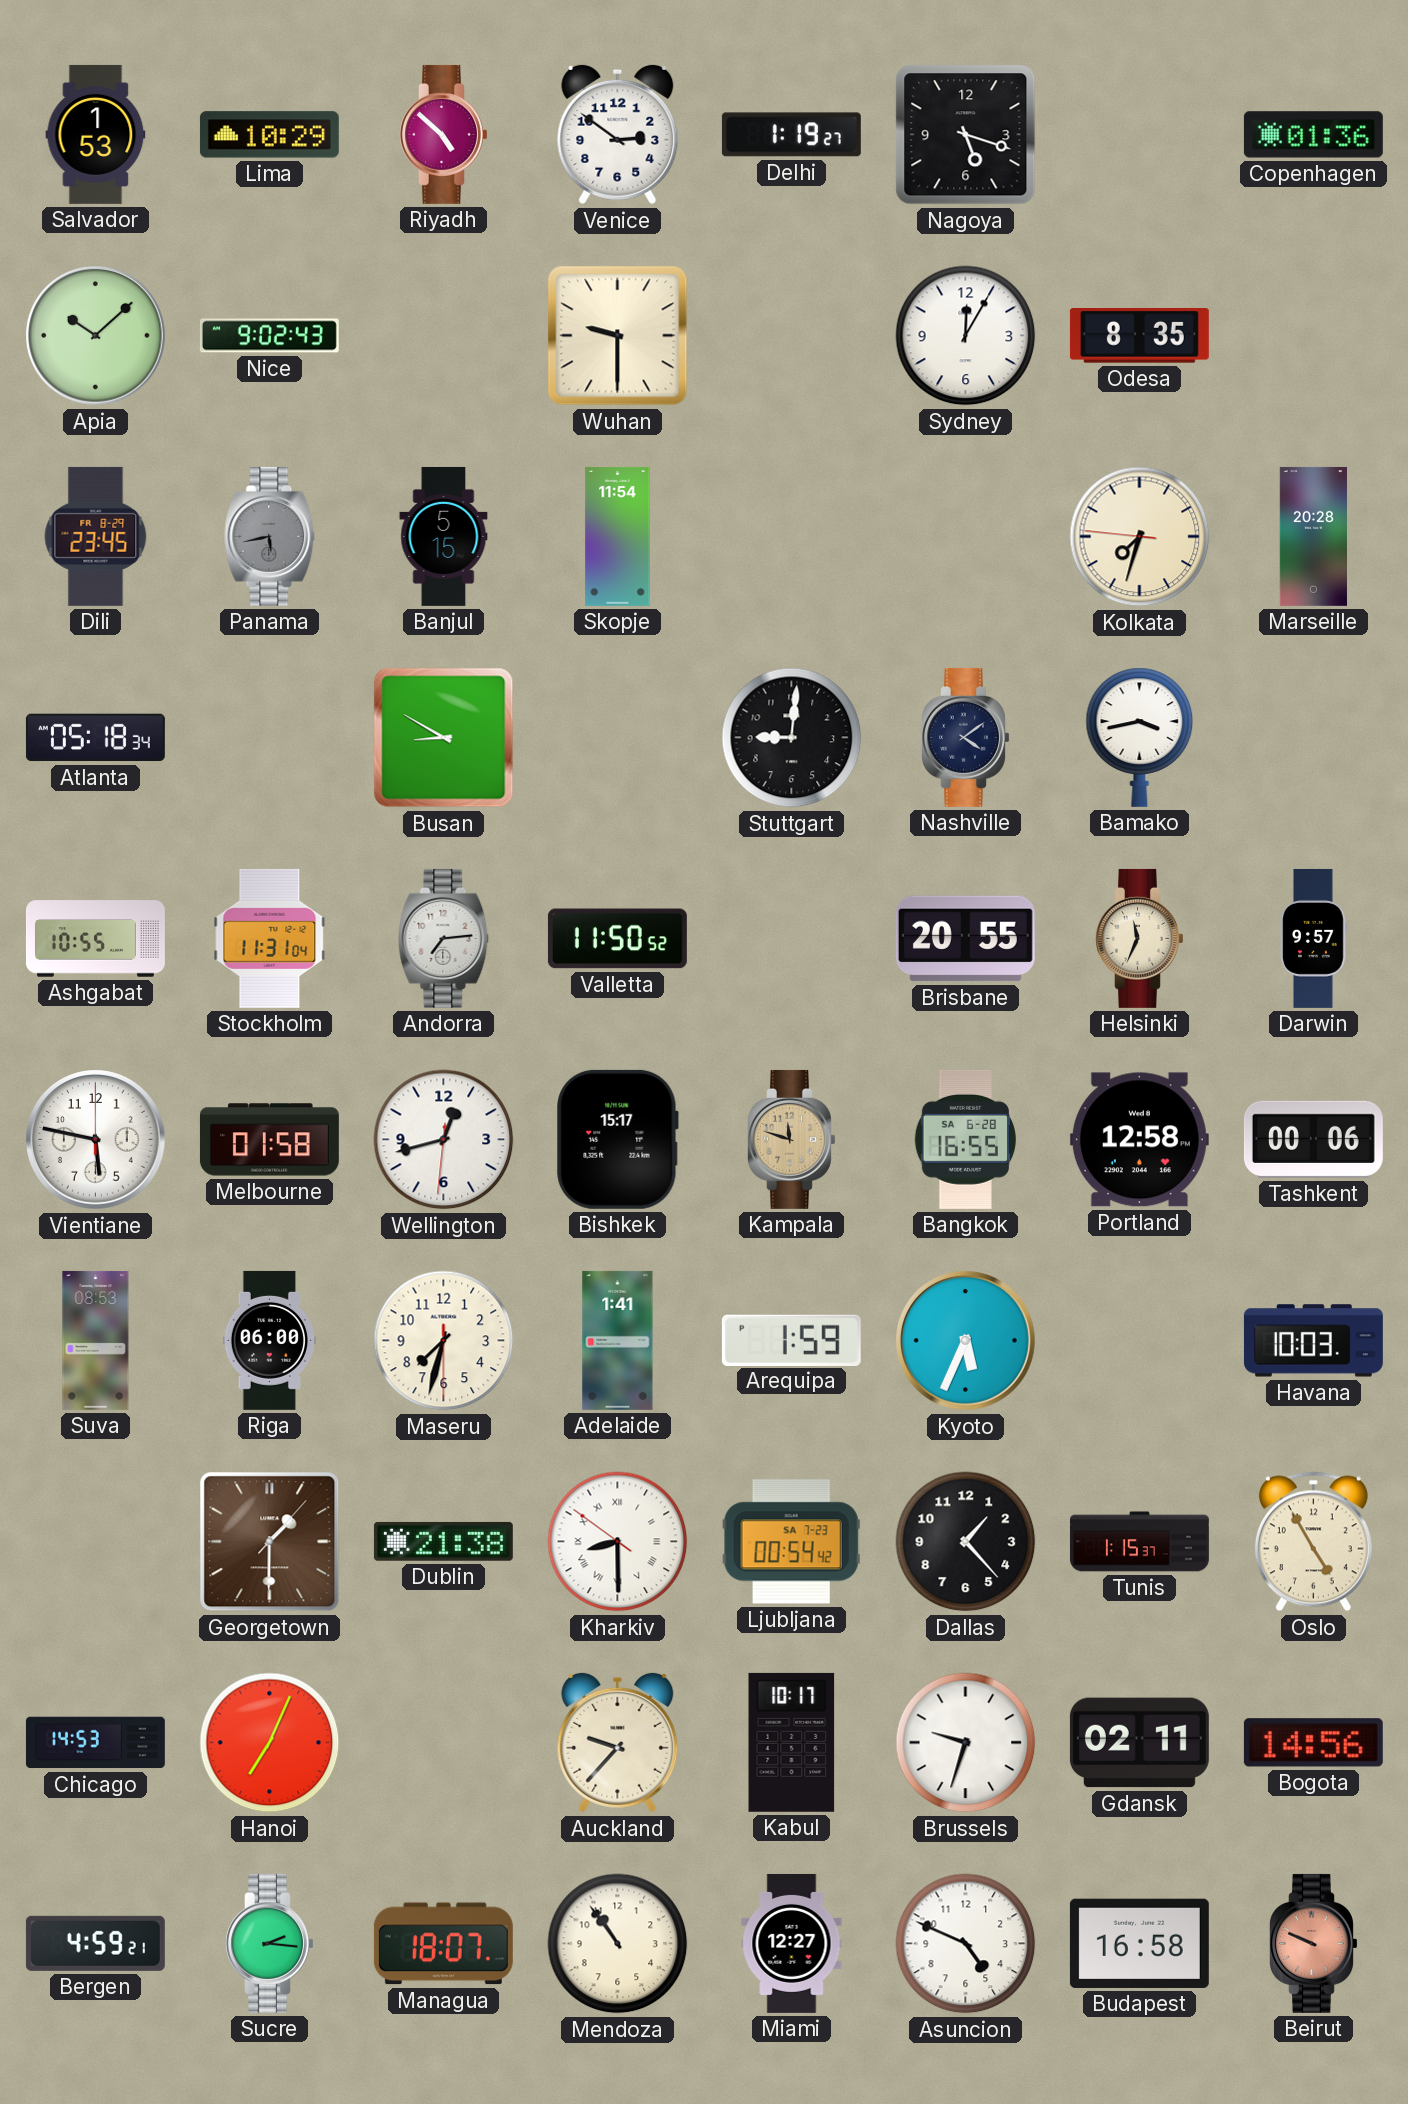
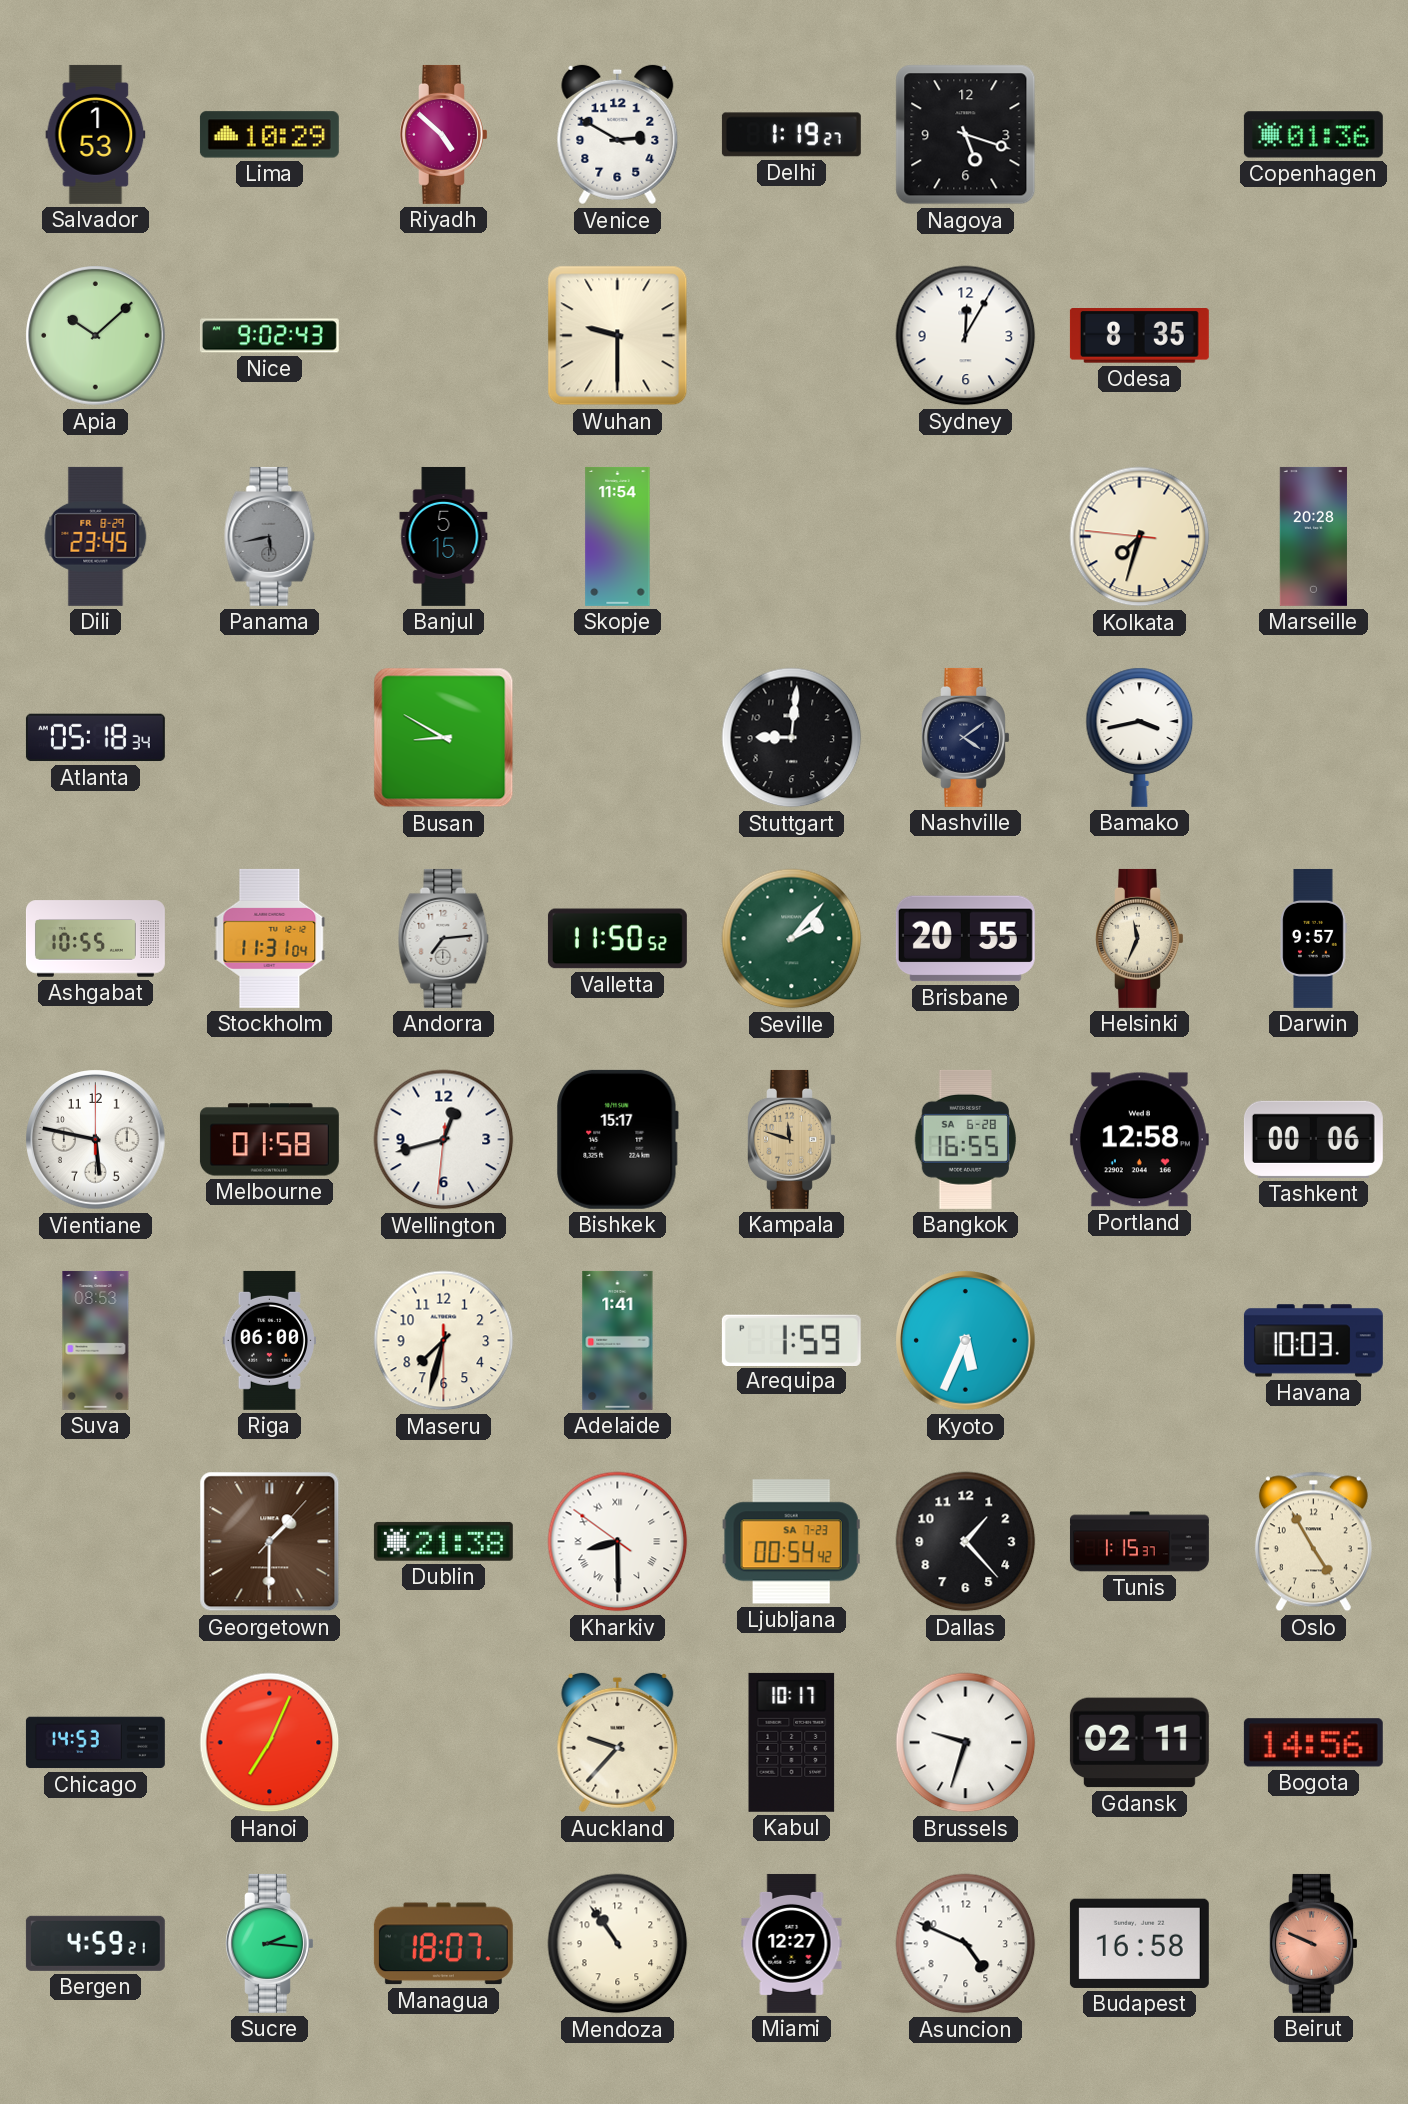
Venice: 2:51 -> 2:50 (618, 135)
Seville: none -> 2:07 (792, 939)
